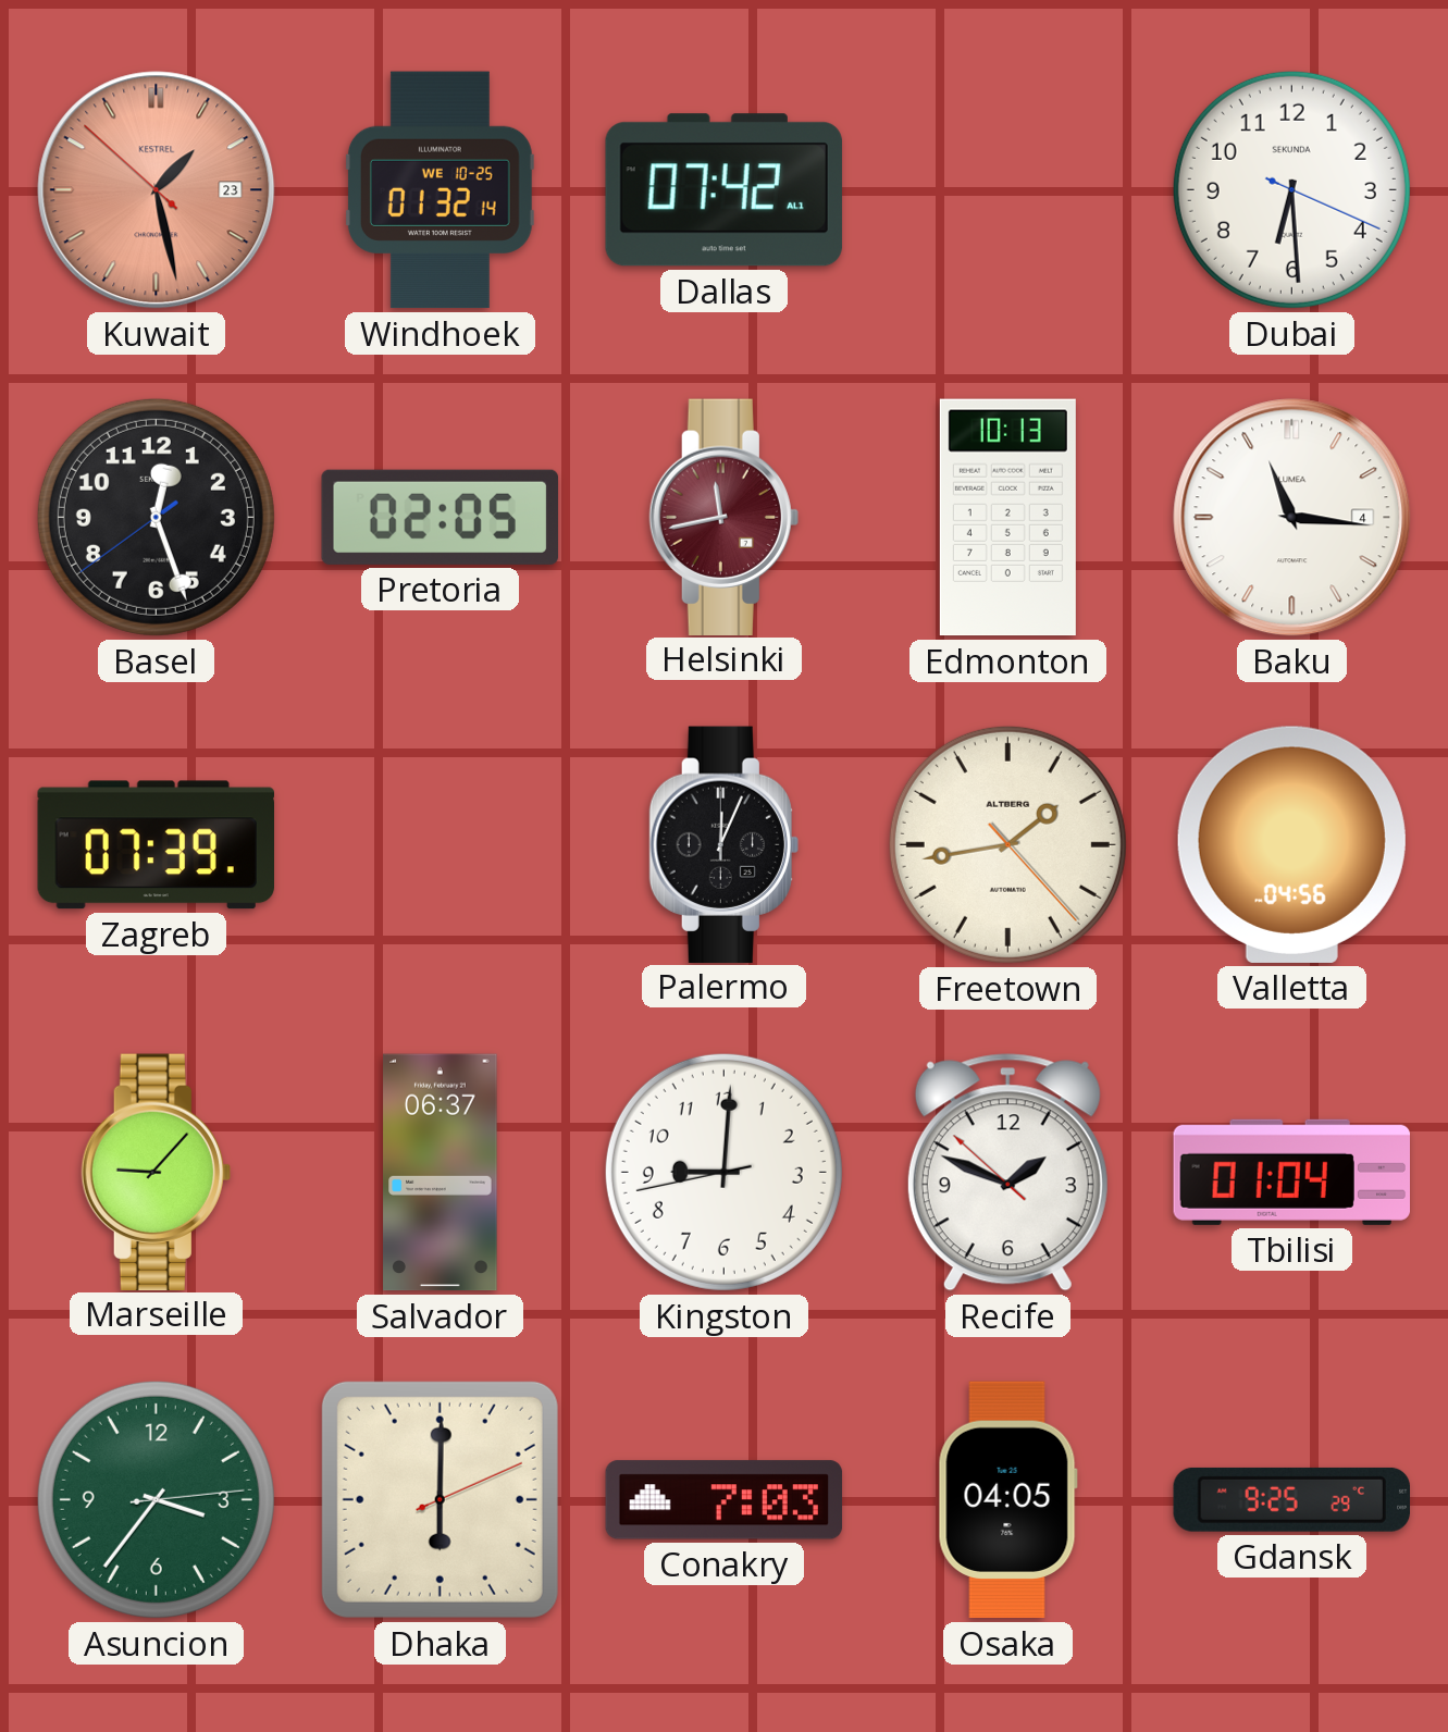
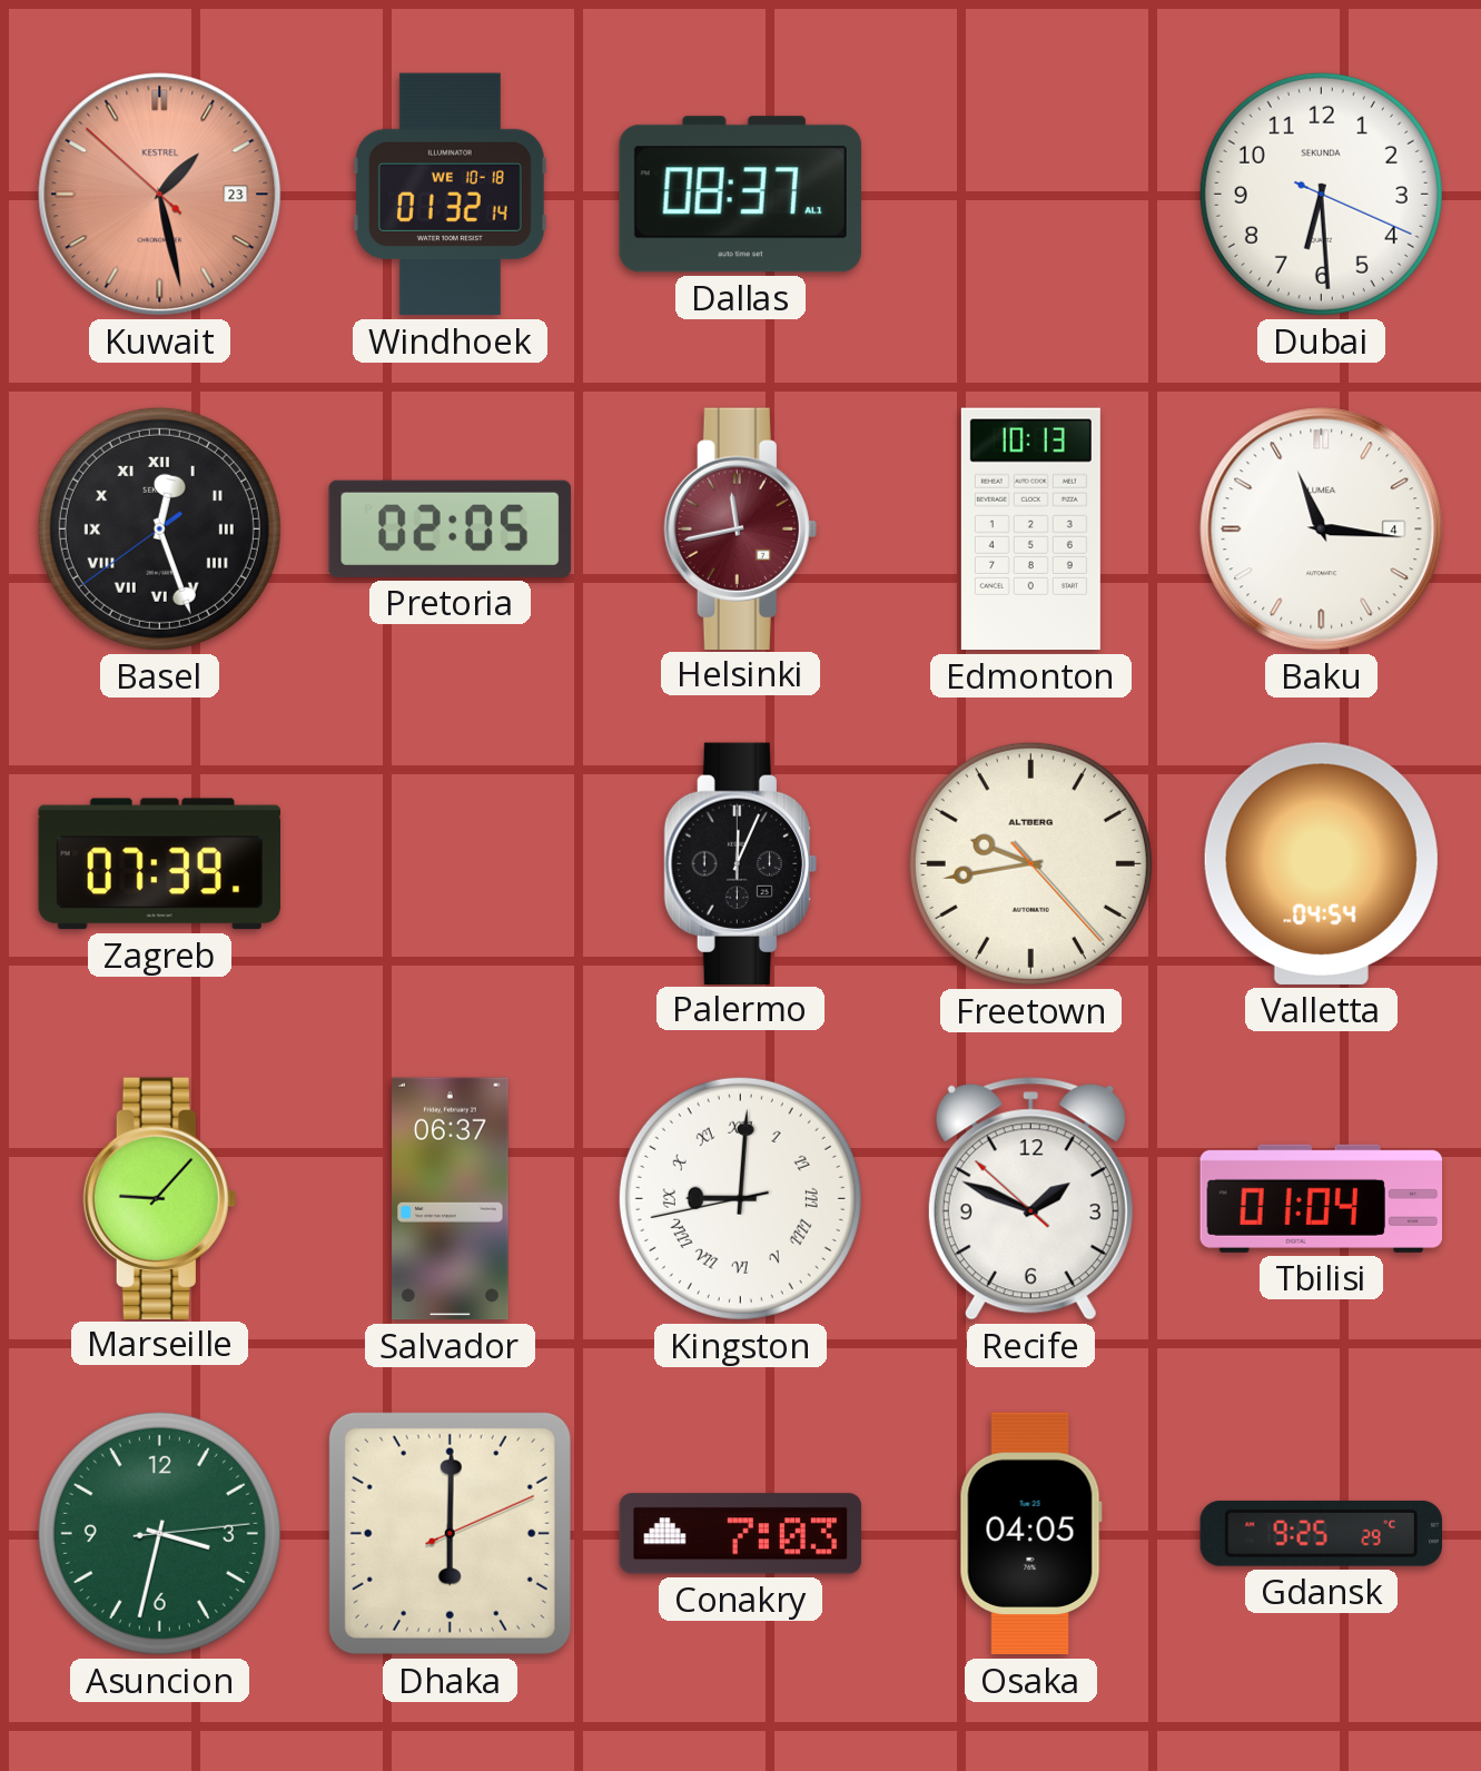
Windhoek date: WE 10-25 -> WE 10-18 (450, 195)
Dallas: 07:42 -> 08:37 (740, 195)
Basel numerals: Arabic -> Roman (159, 528)
Freetown: 1:43 -> 9:43 (1030, 863)
Valletta: 04:56 -> 04:54 (1321, 863)
Kingston numerals: Arabic -> Roman (740, 1198)
Asuncion: 3:36 -> 3:32 (159, 1533)
